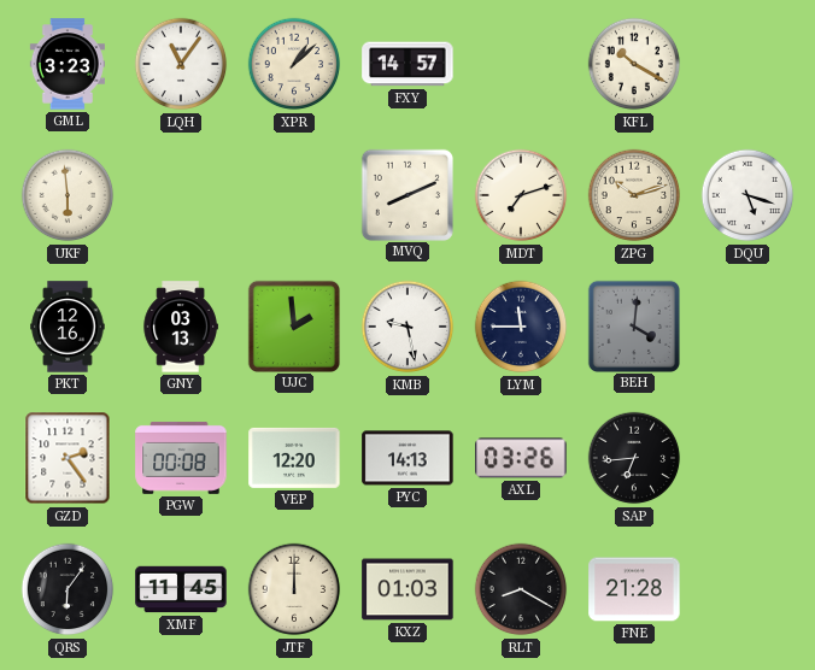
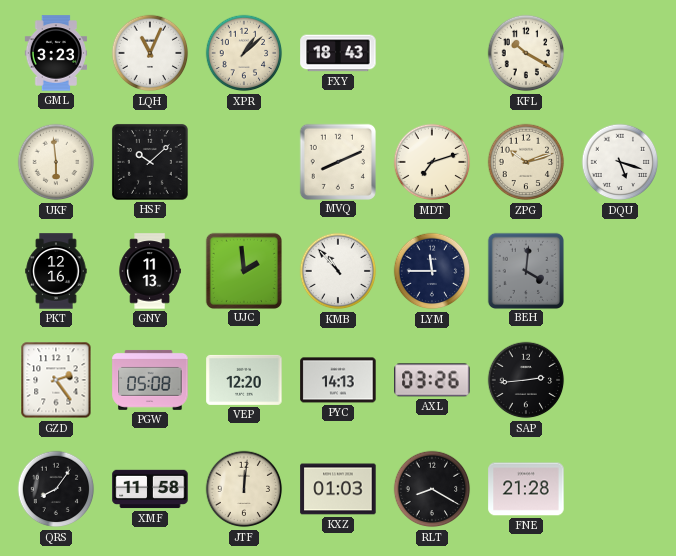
LQH: 11:06 -> 11:04 (150, 53)
FXY: 14:57 -> 18:43 (338, 53)
HSF: none -> 10:08 (150, 162)
GNY: 03:13 -> 11:13 (150, 271)
KMB: 9:28 -> 10:53 (338, 271)
PGW: 00:08 -> 05:08 (150, 380)
SAP: 6:44 -> 2:44 (526, 380)
QRS: 6:06 -> 8:06 (56, 489)
XMF: 11:45 -> 11:58 (150, 489)
JTF: 12:00 -> 12:01 (244, 489)
